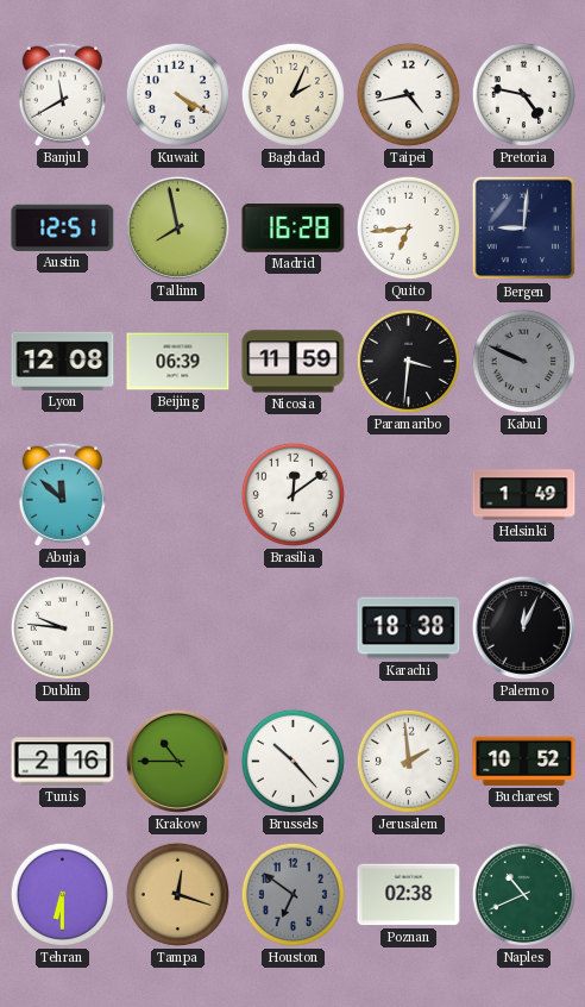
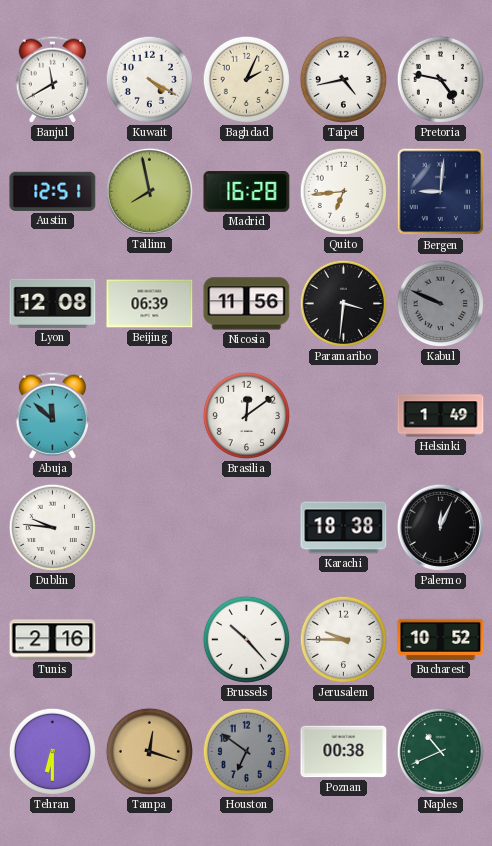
Nicosia: 11:59 -> 11:56 (247, 304)
Krakow: 10:45 -> none (177, 761)
Jerusalem: 1:59 -> 9:45 (343, 639)
Poznan: 02:38 -> 00:38 (344, 752)
